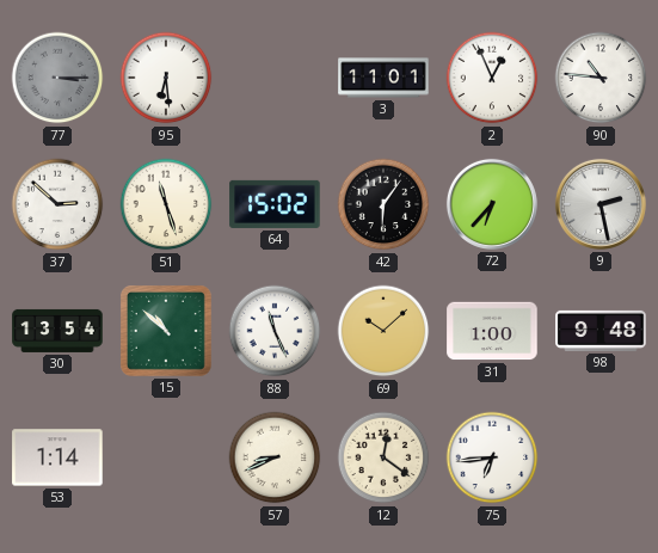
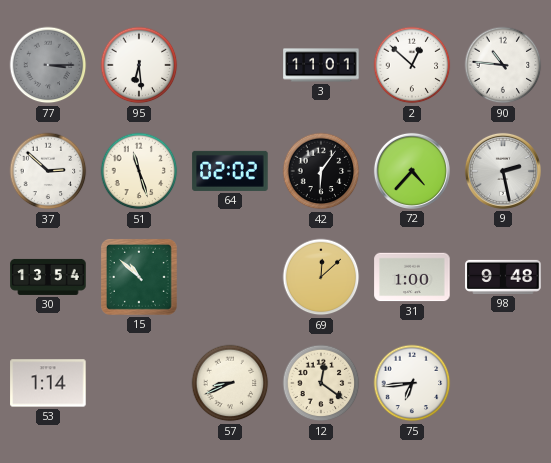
2: 12:56 -> 12:52 (412, 65)
64: 15:02 -> 02:02 (230, 171)
72: 6:37 -> 4:37 (412, 171)
88: 11:26 -> none (275, 331)
69: 10:08 -> 12:08 (321, 277)
